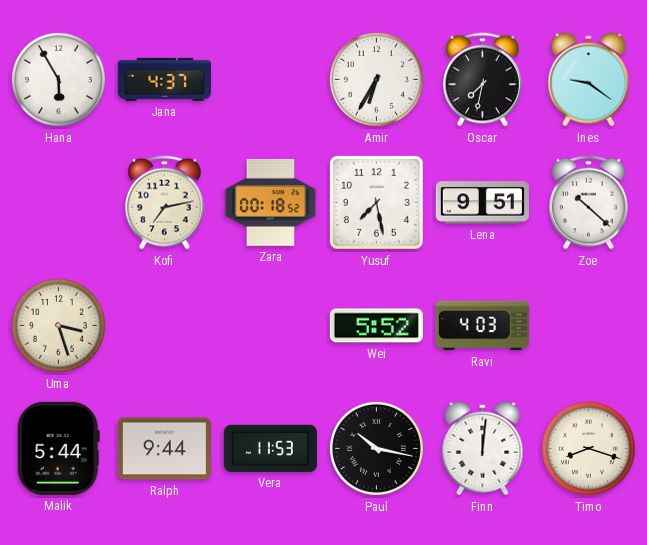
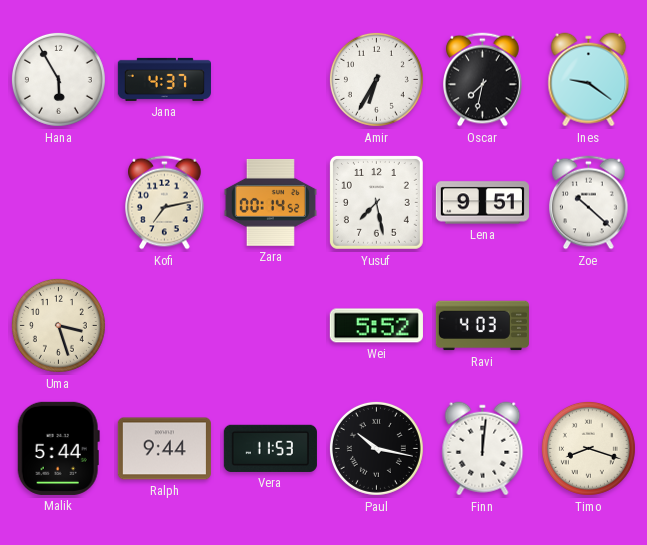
Zara: 00:18 -> 00:14 (270, 202)
